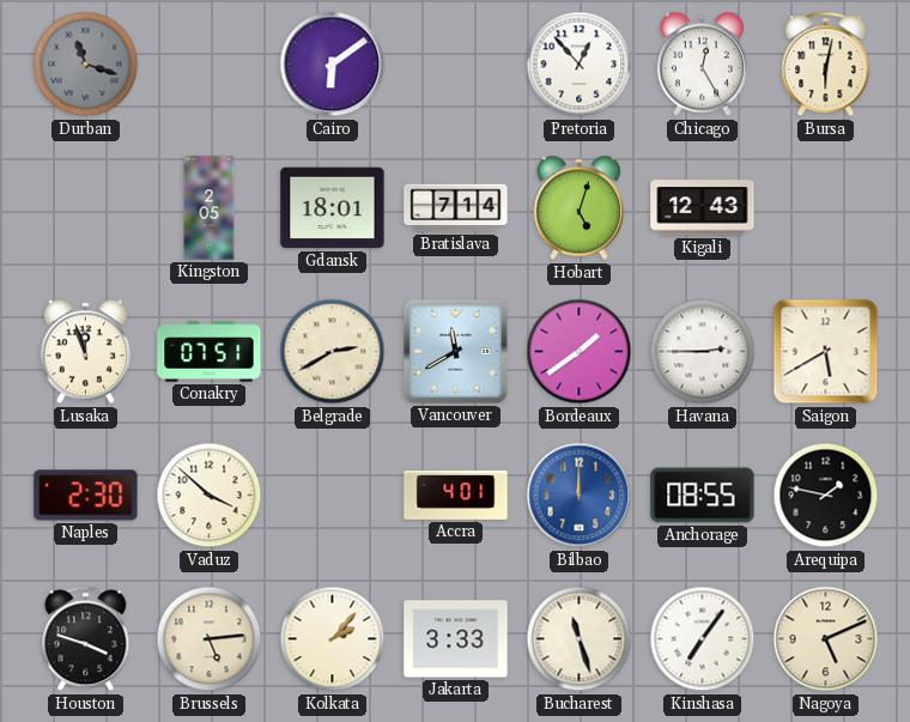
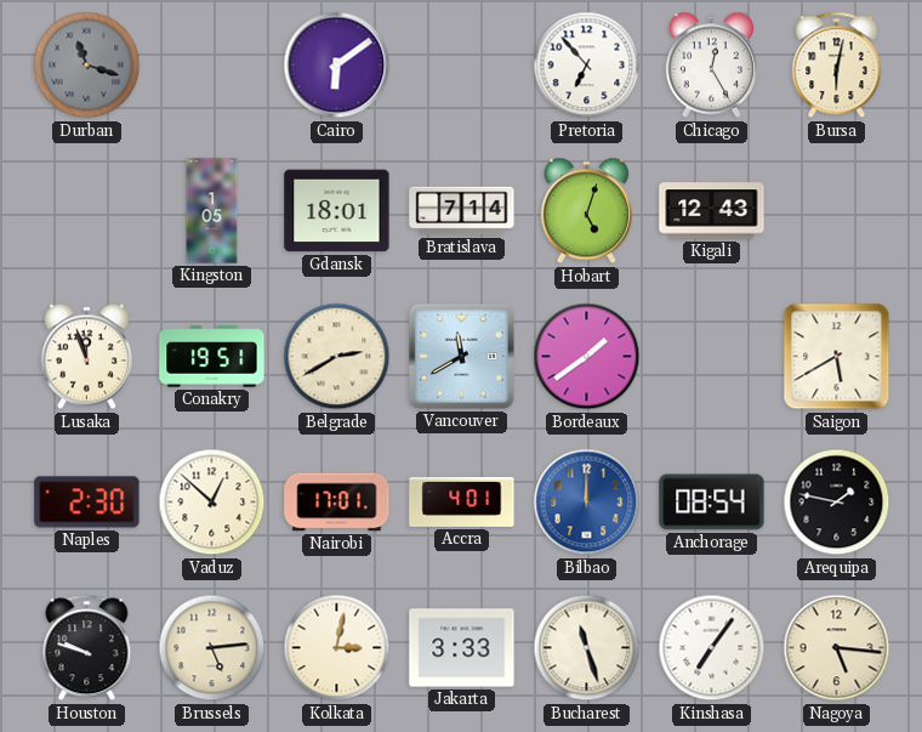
Pretoria: 12:53 -> 6:53 (587, 66)
Kingston: 2:05 -> 1:05 (212, 211)
Conakry: 07:51 -> 19:51 (212, 357)
Havana: 2:45 -> none (703, 352)
Vaduz: 3:52 -> 12:52 (212, 503)
Nairobi: none -> 17:01 (337, 503)
Anchorage: 08:55 -> 08:54 (712, 503)
Houston: 3:48 -> 9:48 (87, 648)
Kolkata: 2:07 -> 3:02 (337, 648)
Nagoya: 5:11 -> 5:16 (837, 648)
